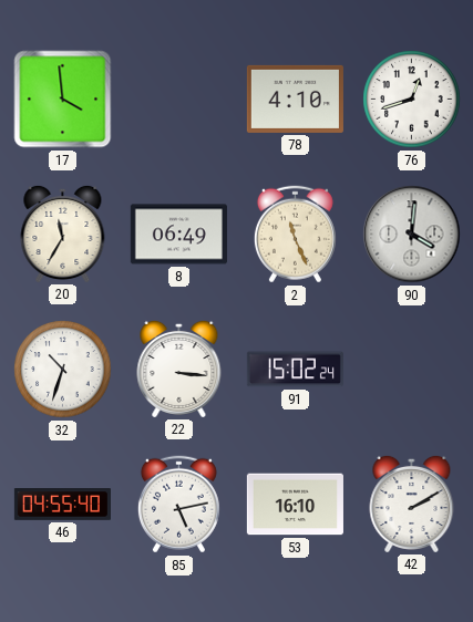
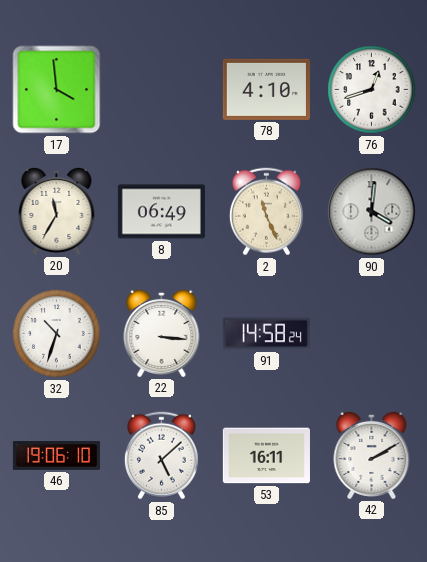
91: 15:02 -> 14:58 (266, 334)
46: 04:55 -> 19:06 (56, 456)
85: 5:13 -> 5:08 (161, 456)
53: 16:10 -> 16:11 (266, 456)
